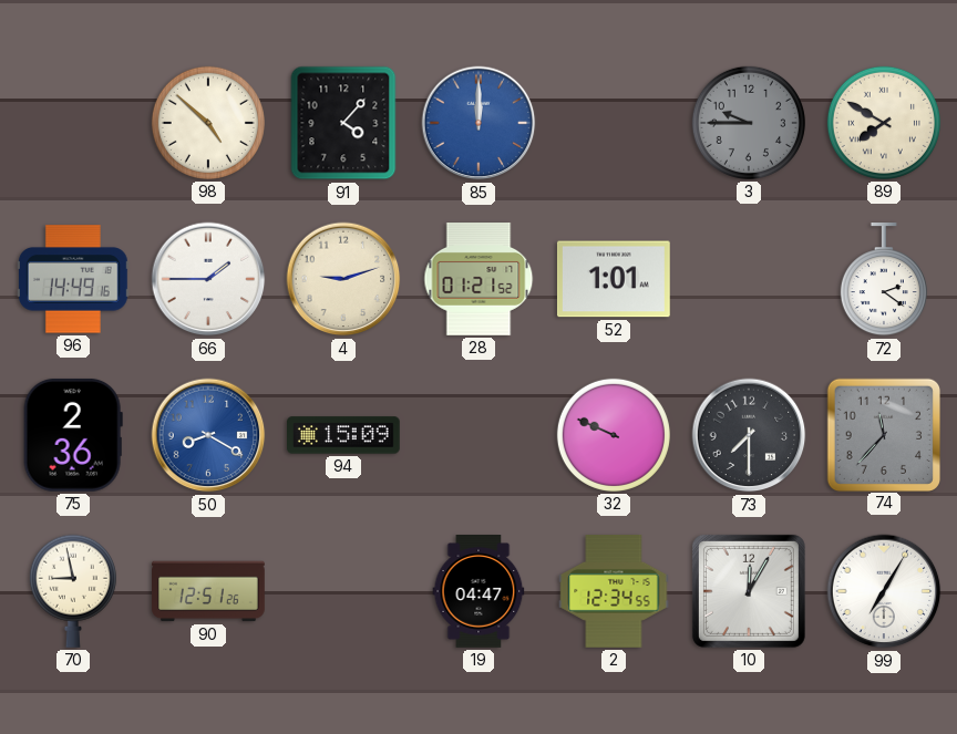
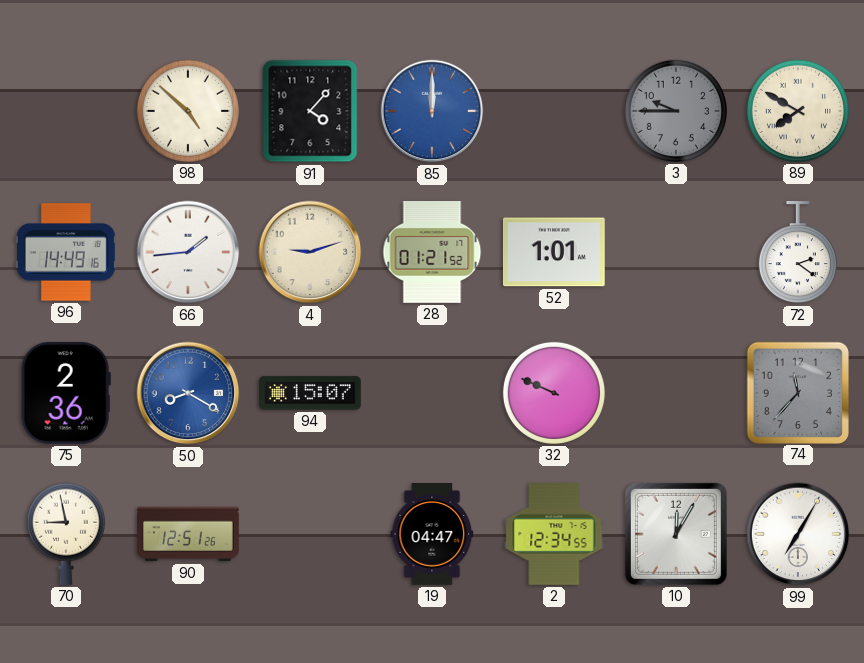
66: 1:45 -> 1:44 (188, 252)
94: 15:09 -> 15:07 (311, 393)
73: 7:30 -> none (749, 435)
